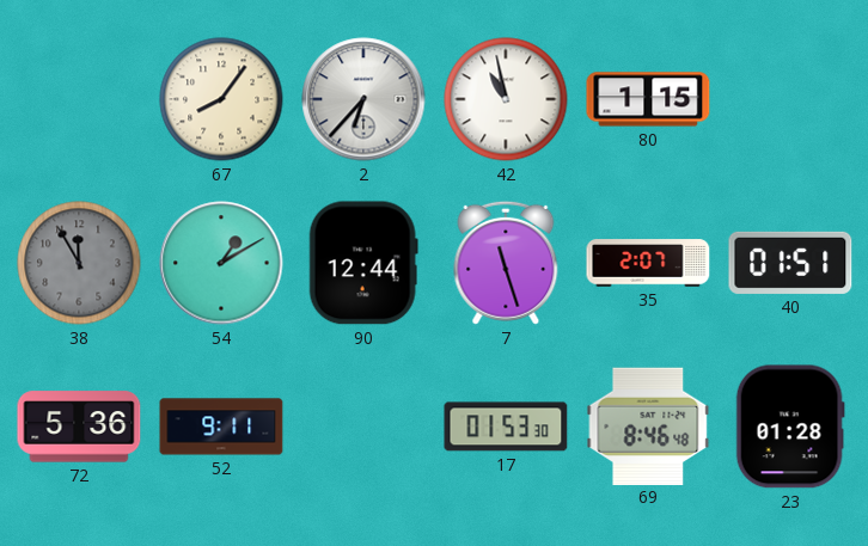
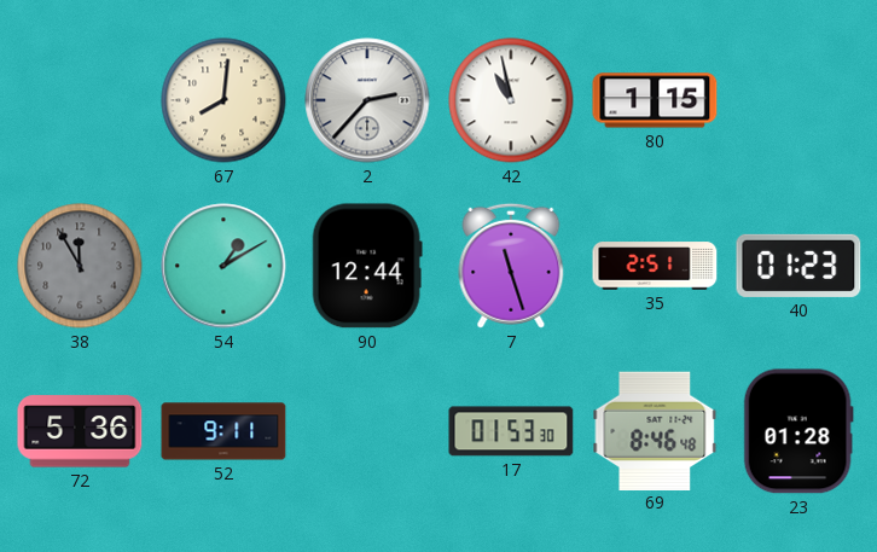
67: 8:06 -> 8:01 (223, 100)
2: 6:37 -> 2:37 (367, 100)
35: 2:07 -> 2:51 (655, 266)
40: 01:51 -> 01:23 (798, 266)
